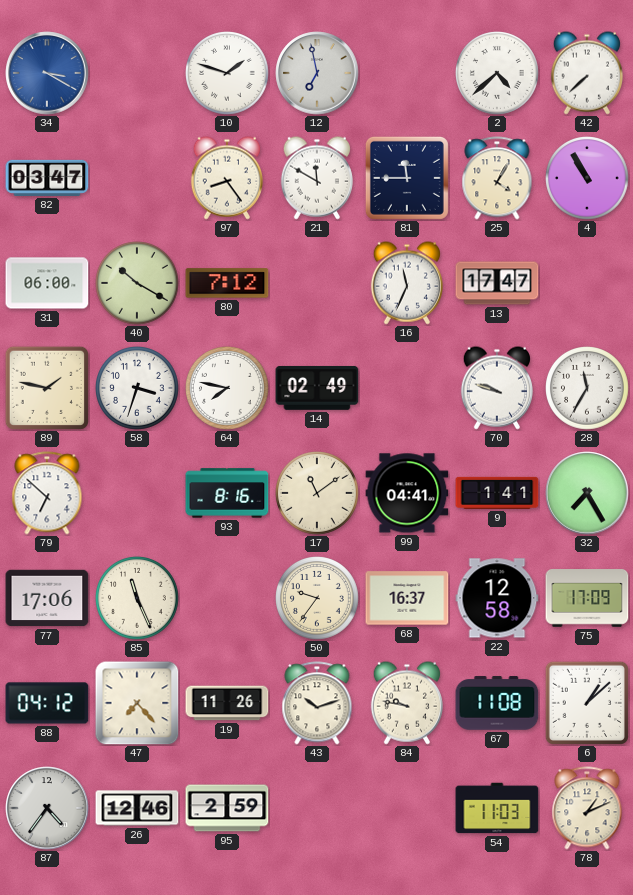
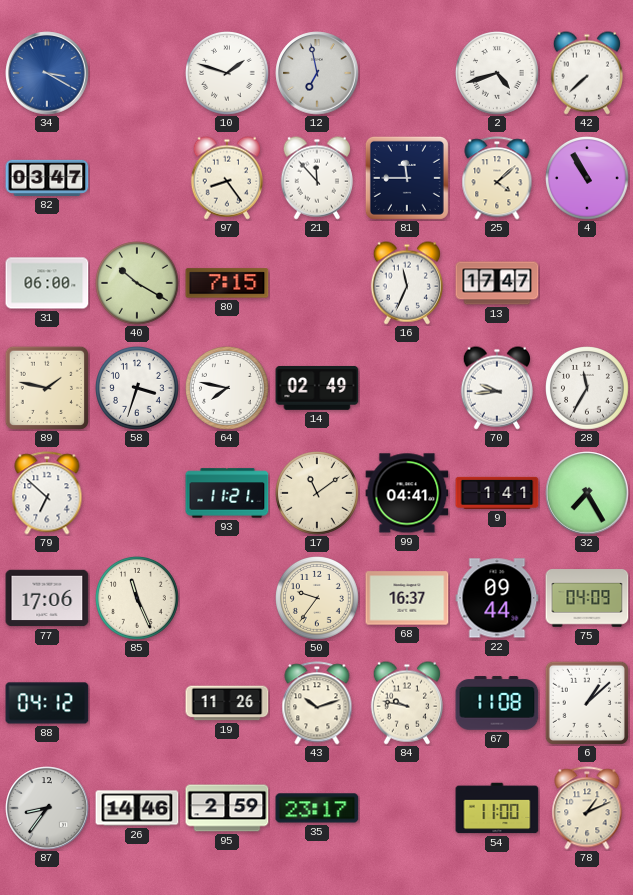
2: 4:38 -> 4:42 (498, 74)
21: 11:50 -> 11:53 (316, 178)
25: 4:05 -> 4:08 (497, 178)
80: 7:12 -> 7:15 (227, 283)
70: 9:48 -> 9:44 (496, 388)
93: 8:16 -> 11:21 (227, 493)
22: 12:58 -> 09:44 (497, 598)
75: 17:09 -> 04:09 (587, 598)
47: 7:23 -> none (137, 703)
87: 4:36 -> 8:36 (47, 808)
26: 12:46 -> 14:46 (137, 808)
35: none -> 23:17 (317, 808)
54: 11:03 -> 11:00 (497, 808)
